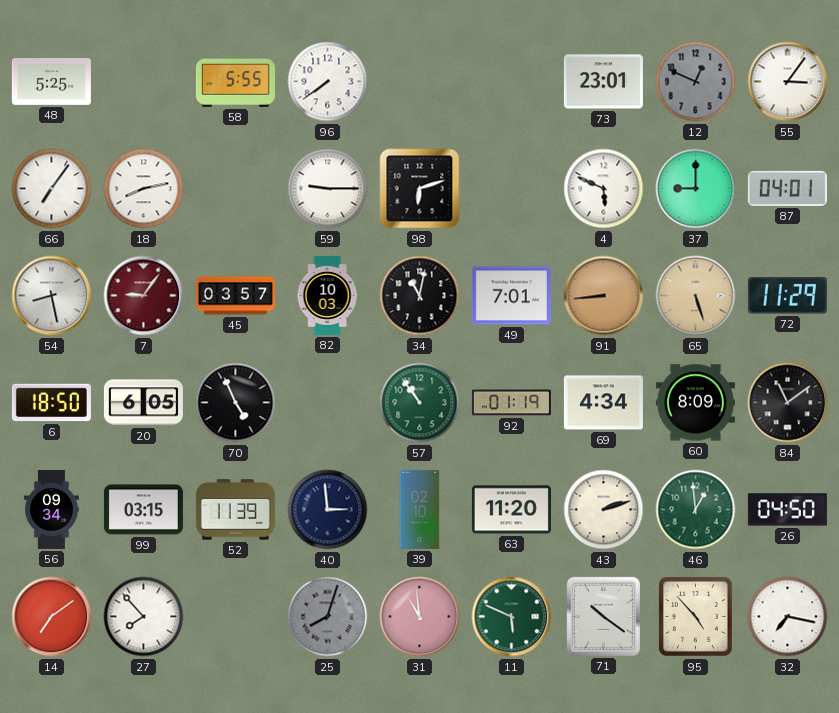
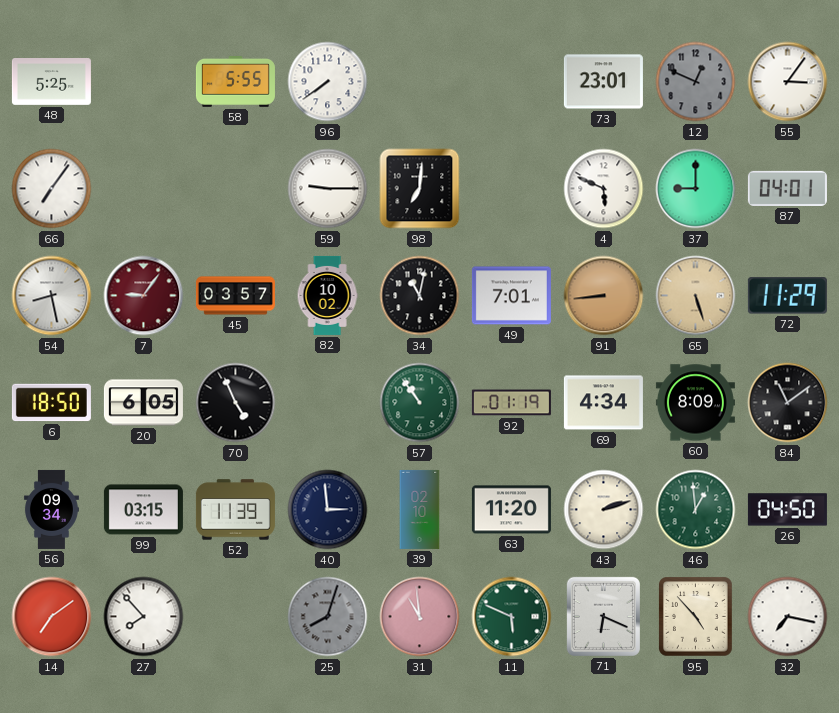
18: 8:13 -> none (144, 189)
98: 6:12 -> 7:01 (420, 189)
82: 10:03 -> 10:02 (327, 295)
71: 10:21 -> 6:19 (603, 616)
